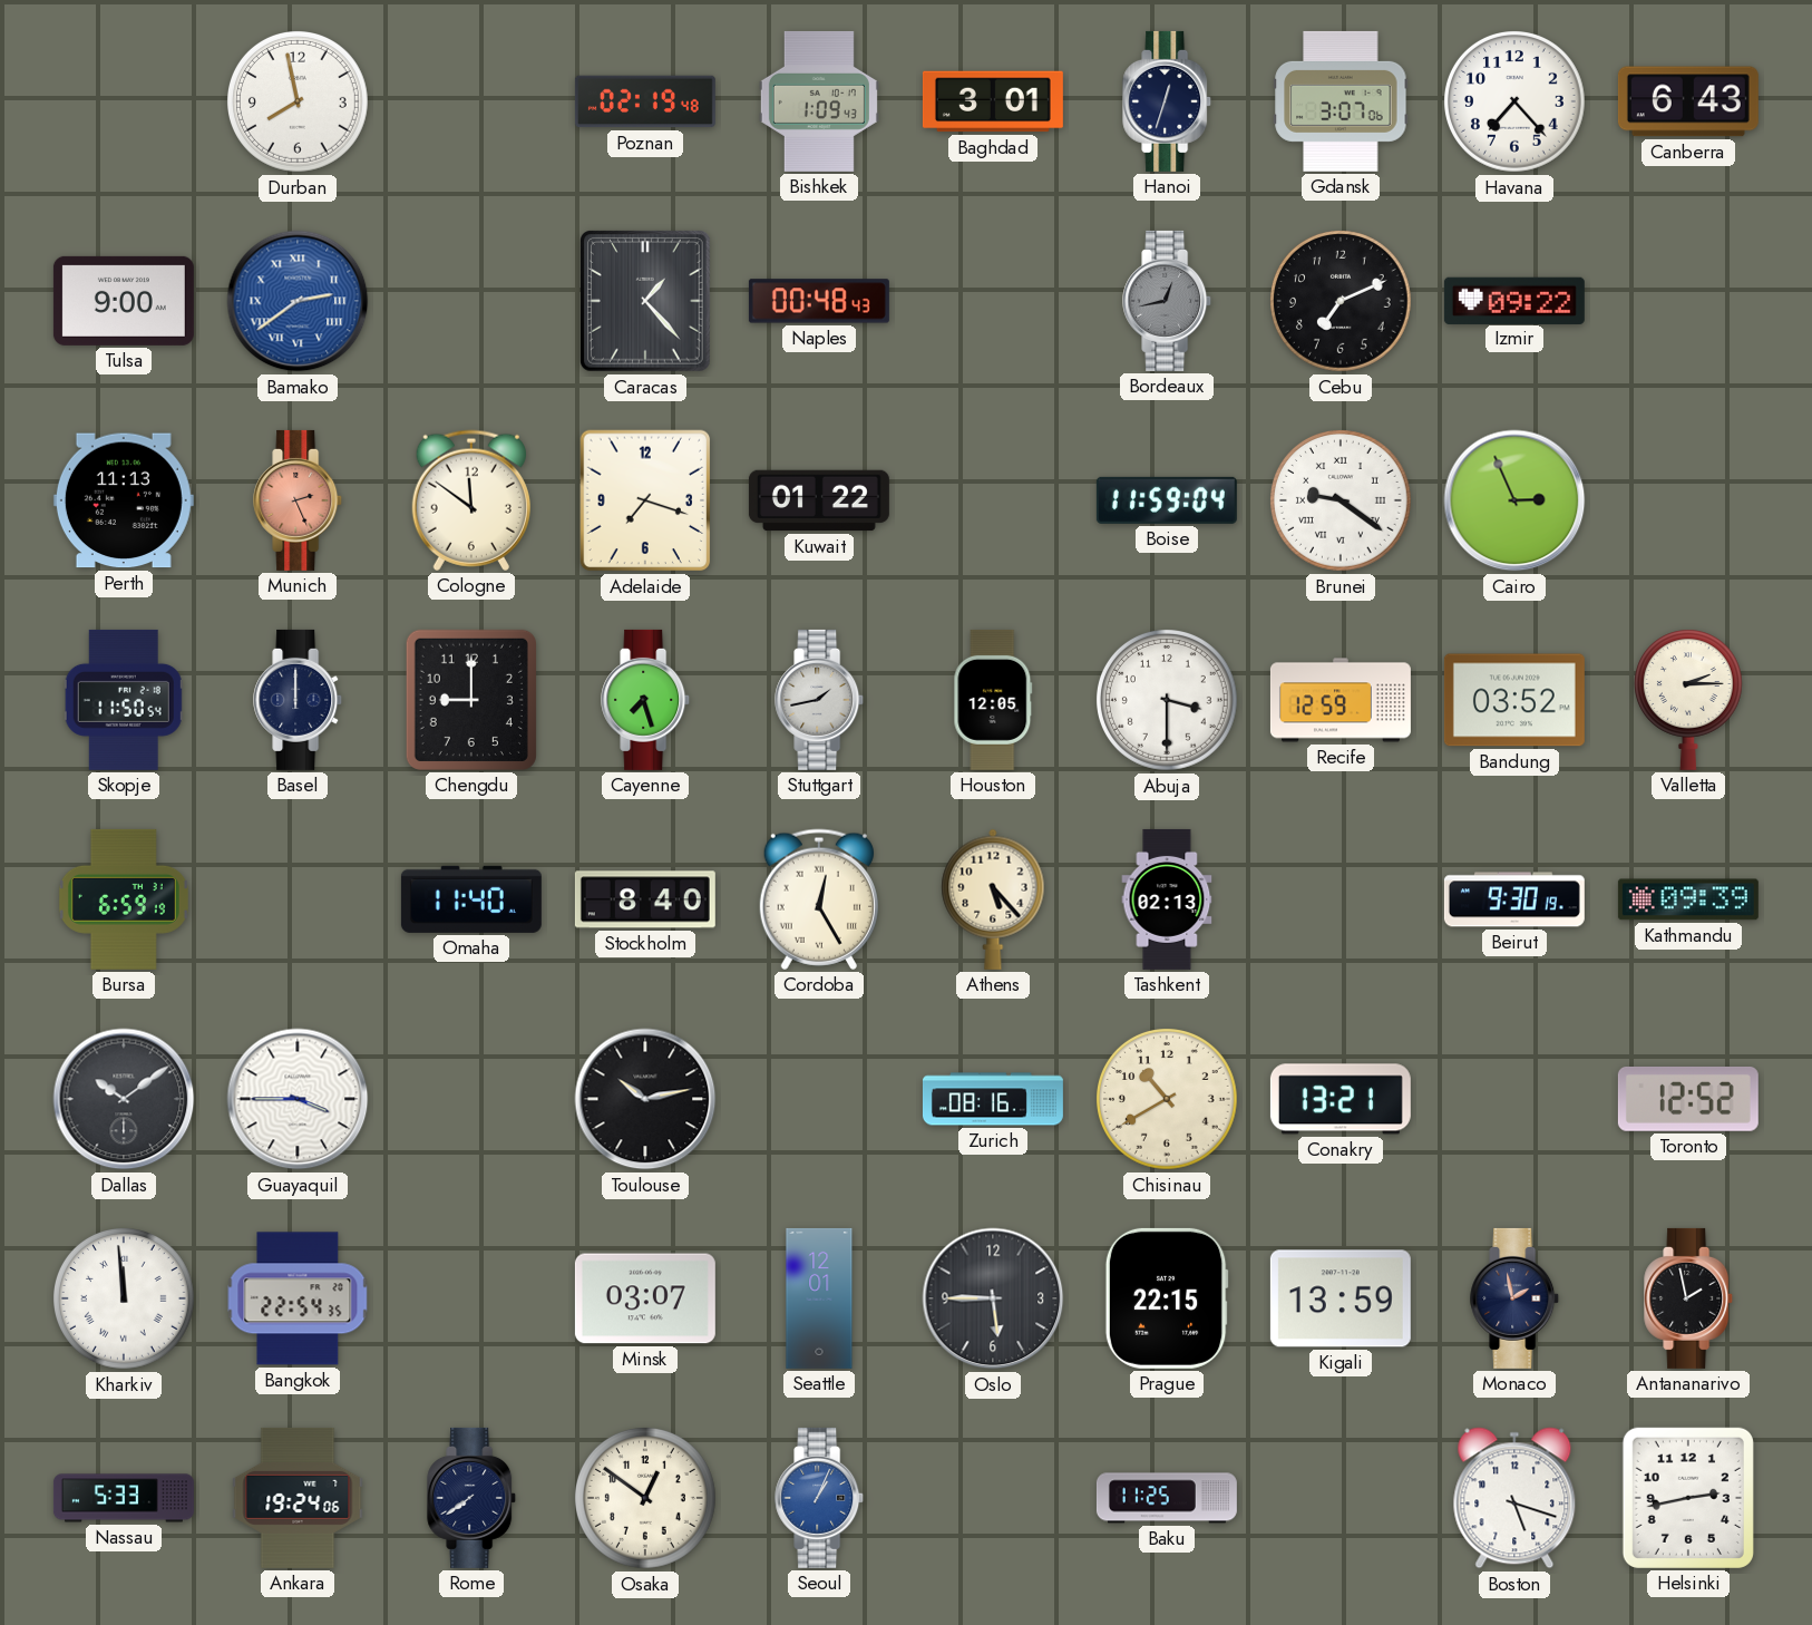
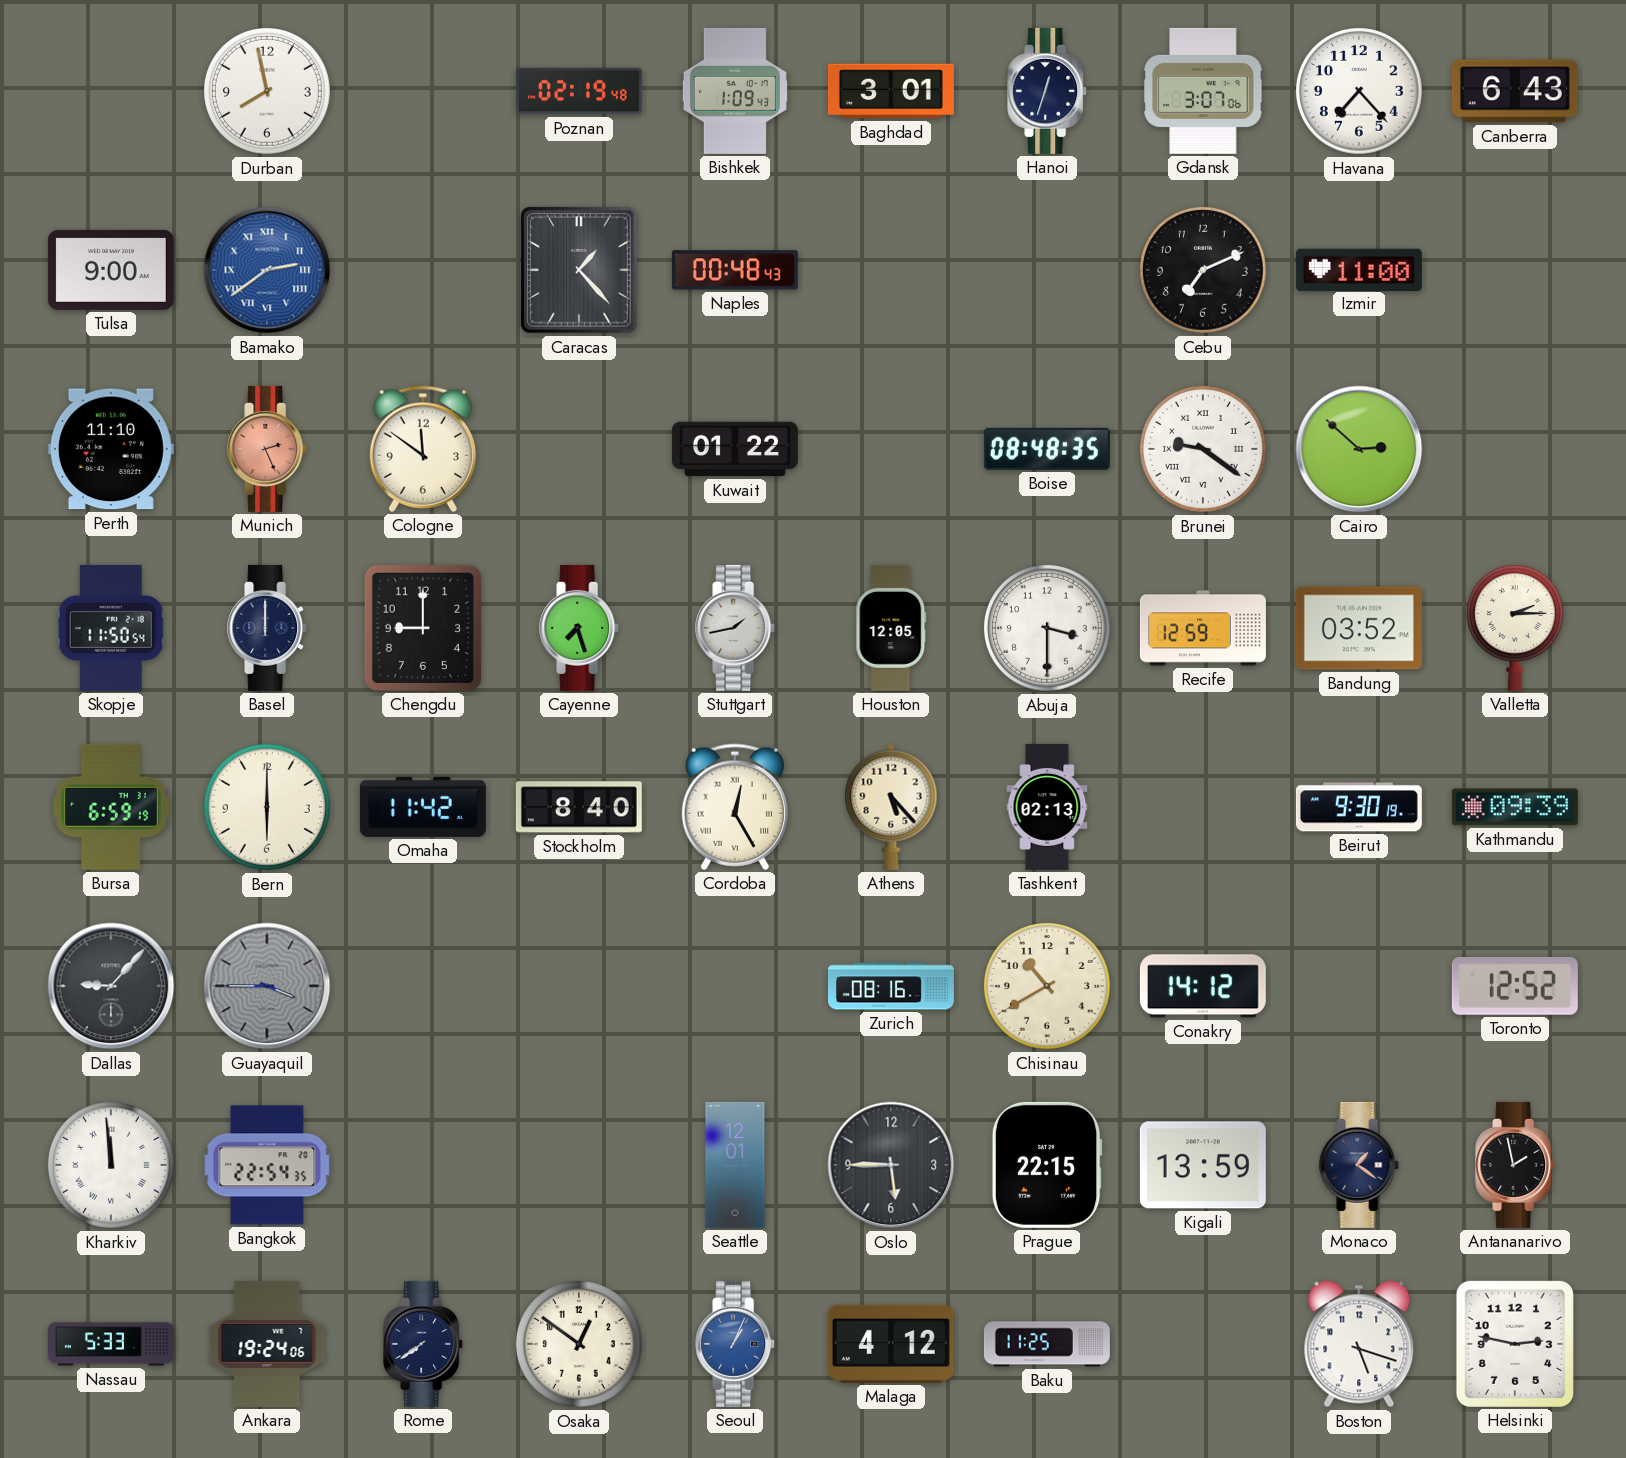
Bordeaux: 12:43 -> none (1168, 301)
Izmir: 09:22 -> 11:00 (1359, 269)
Perth: 11:13 -> 11:10 (111, 449)
Adelaide: 7:18 -> none (645, 500)
Boise: 11:59 -> 08:48 (1047, 449)
Cairo: 2:56 -> 2:52 (1359, 449)
Bern: none -> 6:00 (268, 808)
Omaha: 11:40 -> 11:42 (423, 807)
Dallas: 10:09 -> 9:07 (111, 986)
Guayaquil dial: white -> grey (267, 986)
Toulouse: 10:13 -> none (645, 1099)
Conakry: 13:21 -> 14:12 (1203, 986)
Minsk: 03:07 -> none (645, 1298)
Monaco: 1:58 -> 1:21 (1360, 1165)
Malaga: none -> 4:12 (891, 1344)
Helsinki: 2:43 -> 2:47 (1515, 1344)
